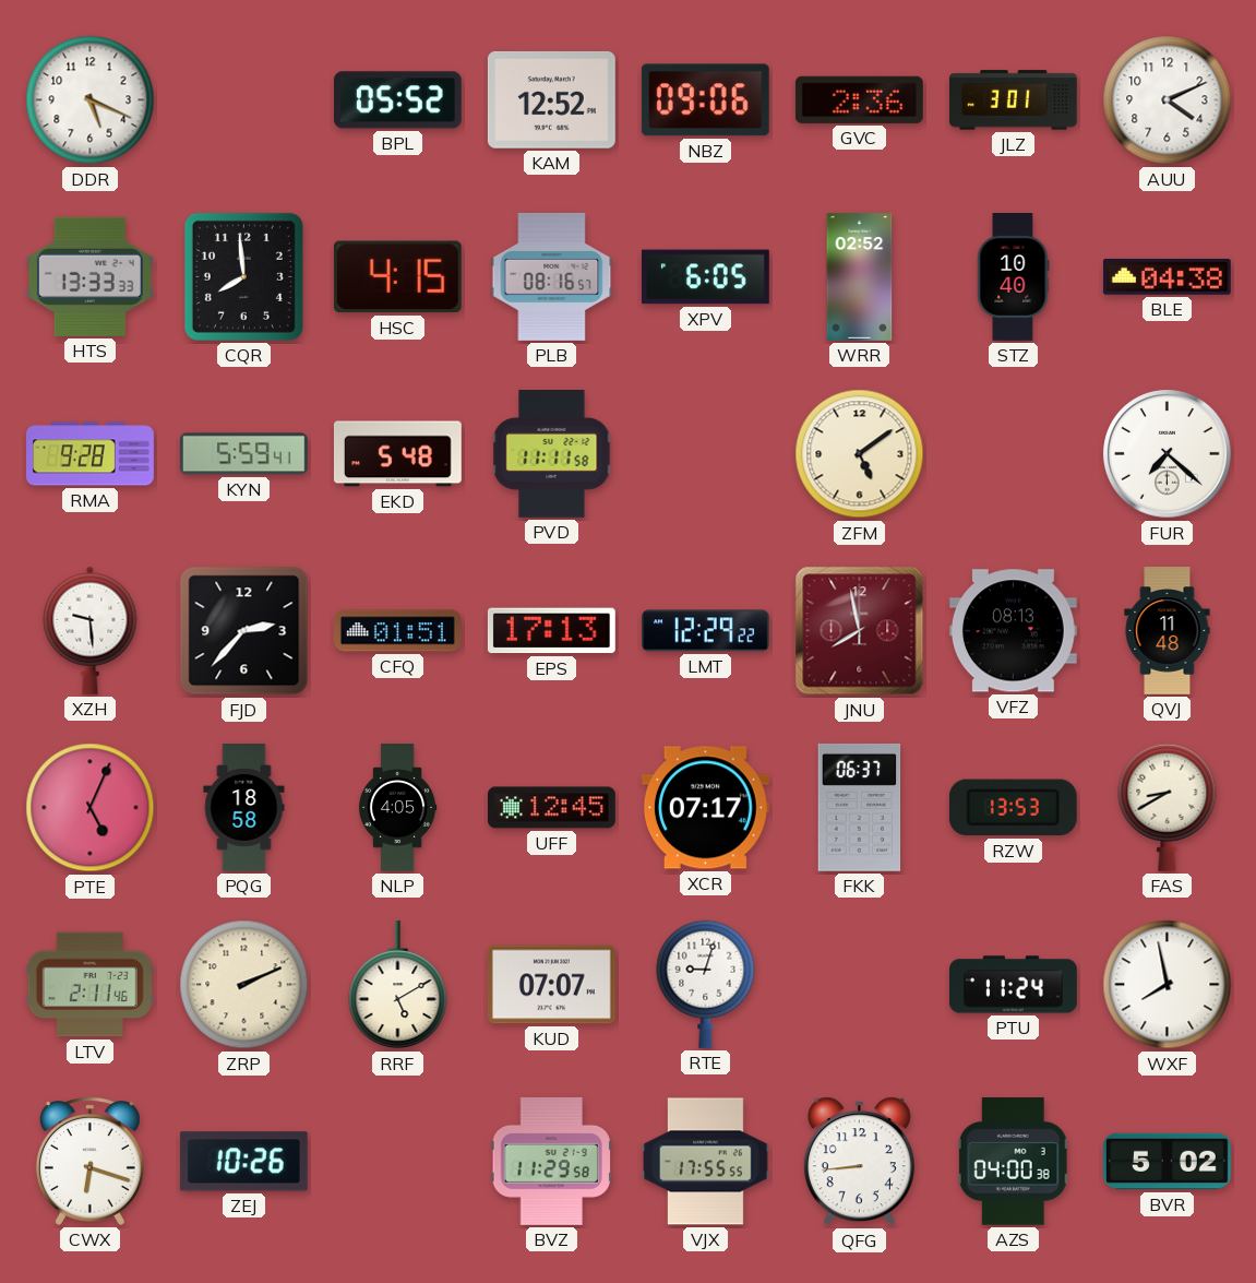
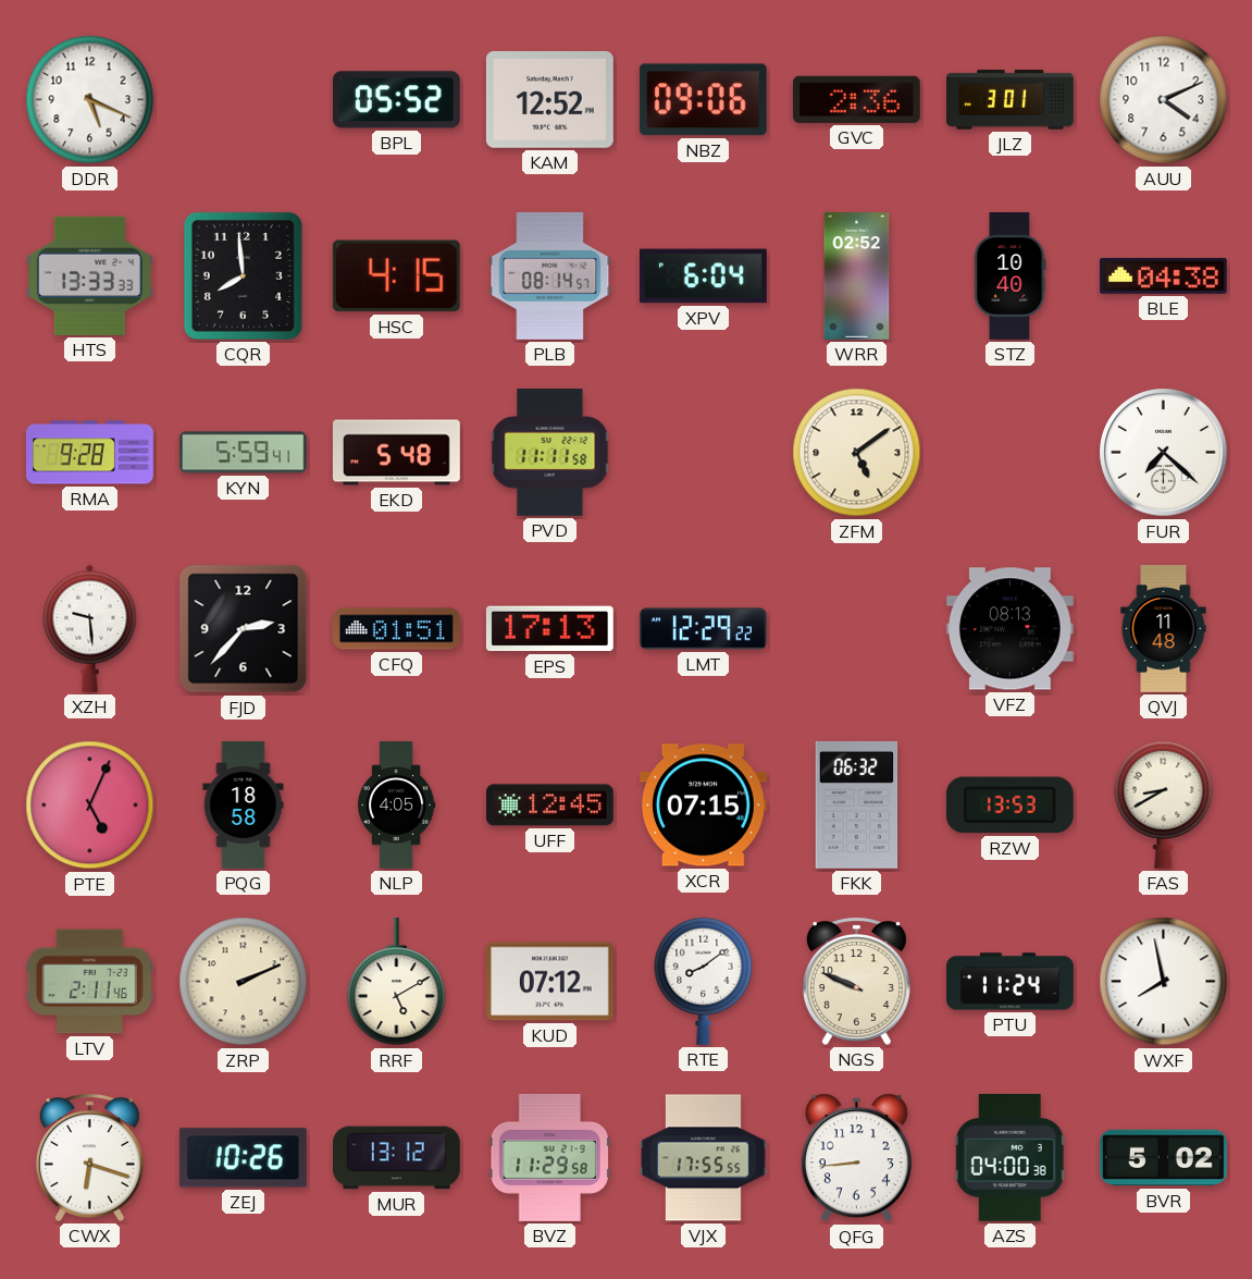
PLB: 08:16 -> 08:14 (550, 276)
XPV: 6:05 -> 6:04 (703, 276)
JNU: 7:58 -> none (860, 631)
XCR: 07:17 -> 07:15 (703, 805)
FKK: 06:37 -> 06:32 (857, 804)
KUD: 07:07 -> 07:12 (549, 982)
RTE: 9:03 -> 8:09 (704, 981)
NGS: none -> 9:49 (856, 981)
MUR: none -> 13:12 (397, 1158)
